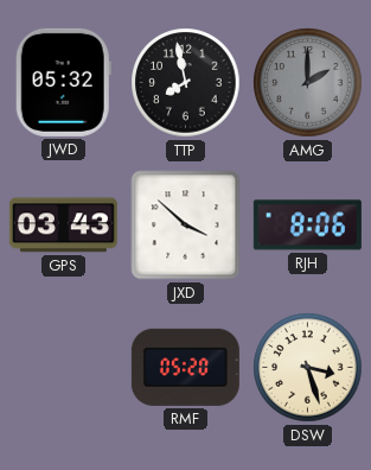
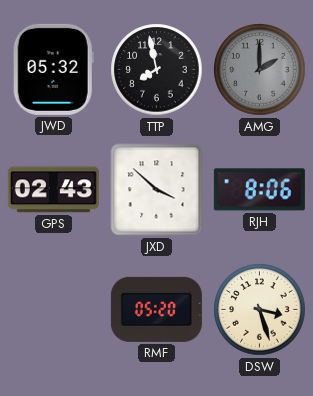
GPS: 03:43 -> 02:43 (53, 190)
